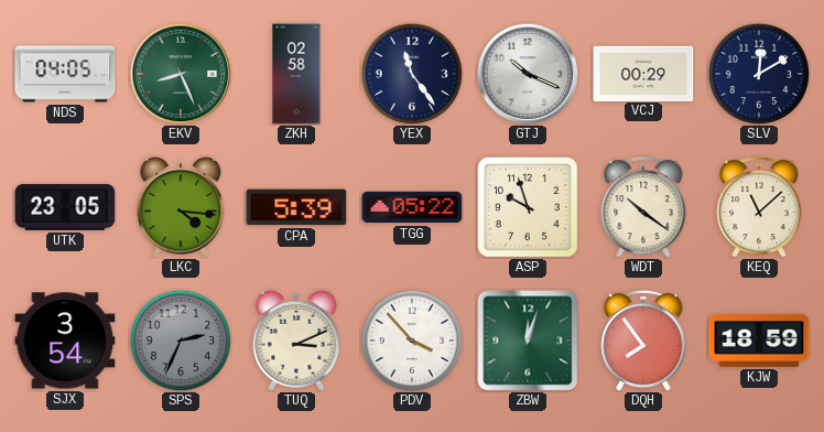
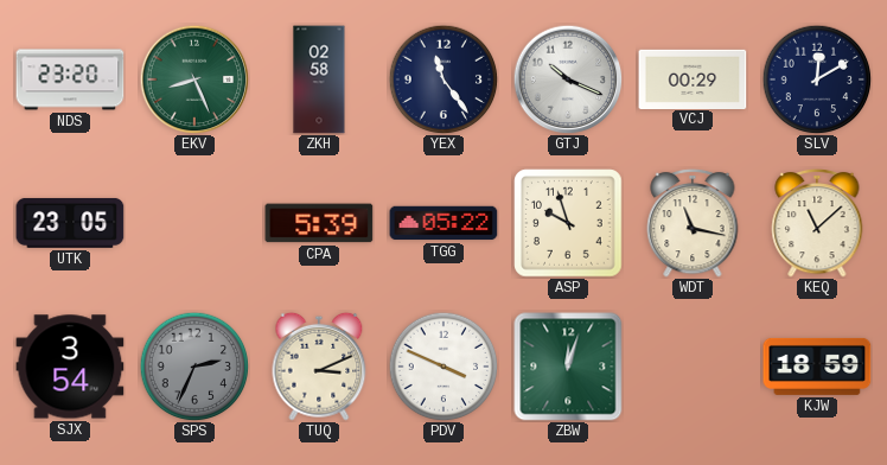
NDS: 04:05 -> 23:20 (70, 79)
LKC: 4:16 -> none (181, 207)
WDT: 10:21 -> 11:17 (693, 223)
PDV: 3:53 -> 3:49 (443, 367)
DQH: 7:54 -> none (643, 341)
